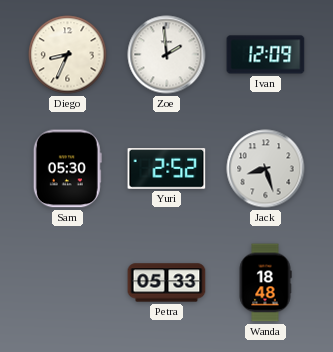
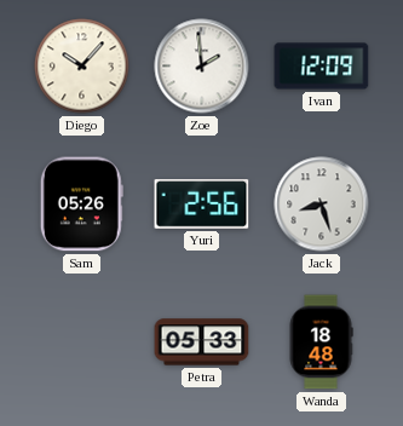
Diego: 8:34 -> 10:07 (82, 67)
Sam: 05:30 -> 05:26 (81, 205)
Yuri: 2:52 -> 2:56 (202, 205)
